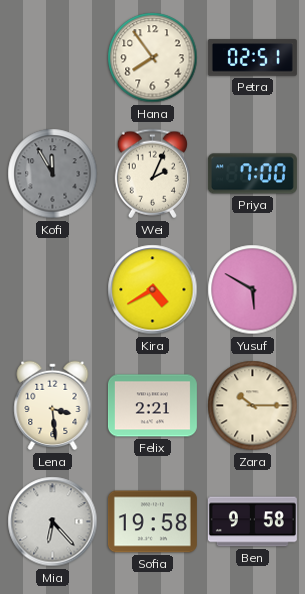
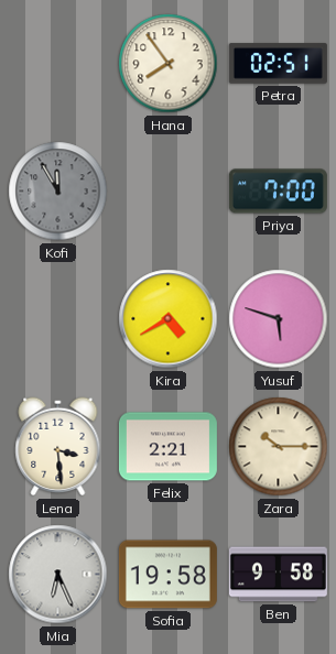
Wei: 2:04 -> none (152, 174)
Yusuf: 5:50 -> 5:48 (279, 319)
Mia: 6:23 -> 6:26 (58, 575)
